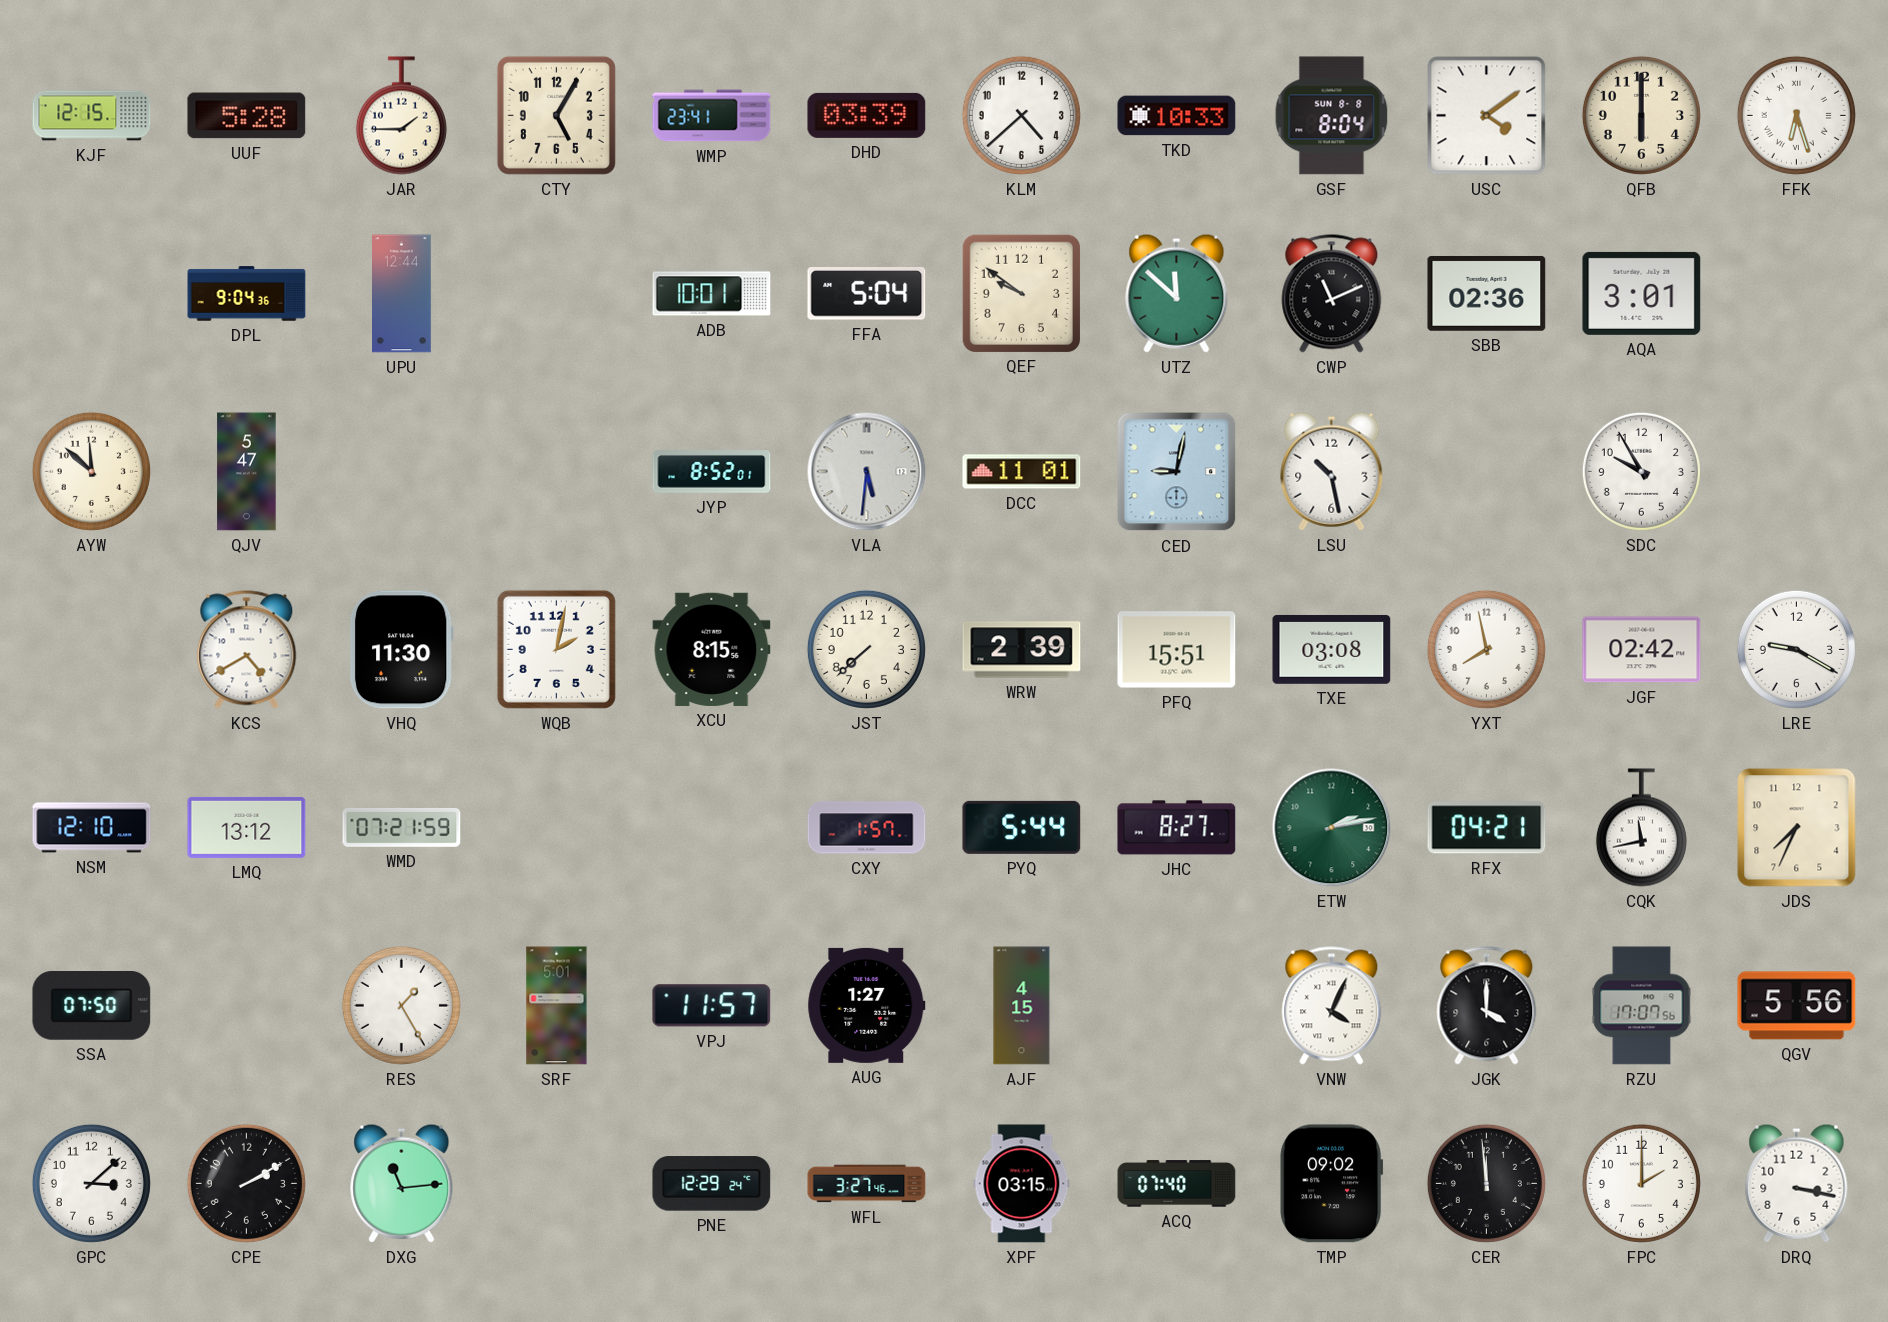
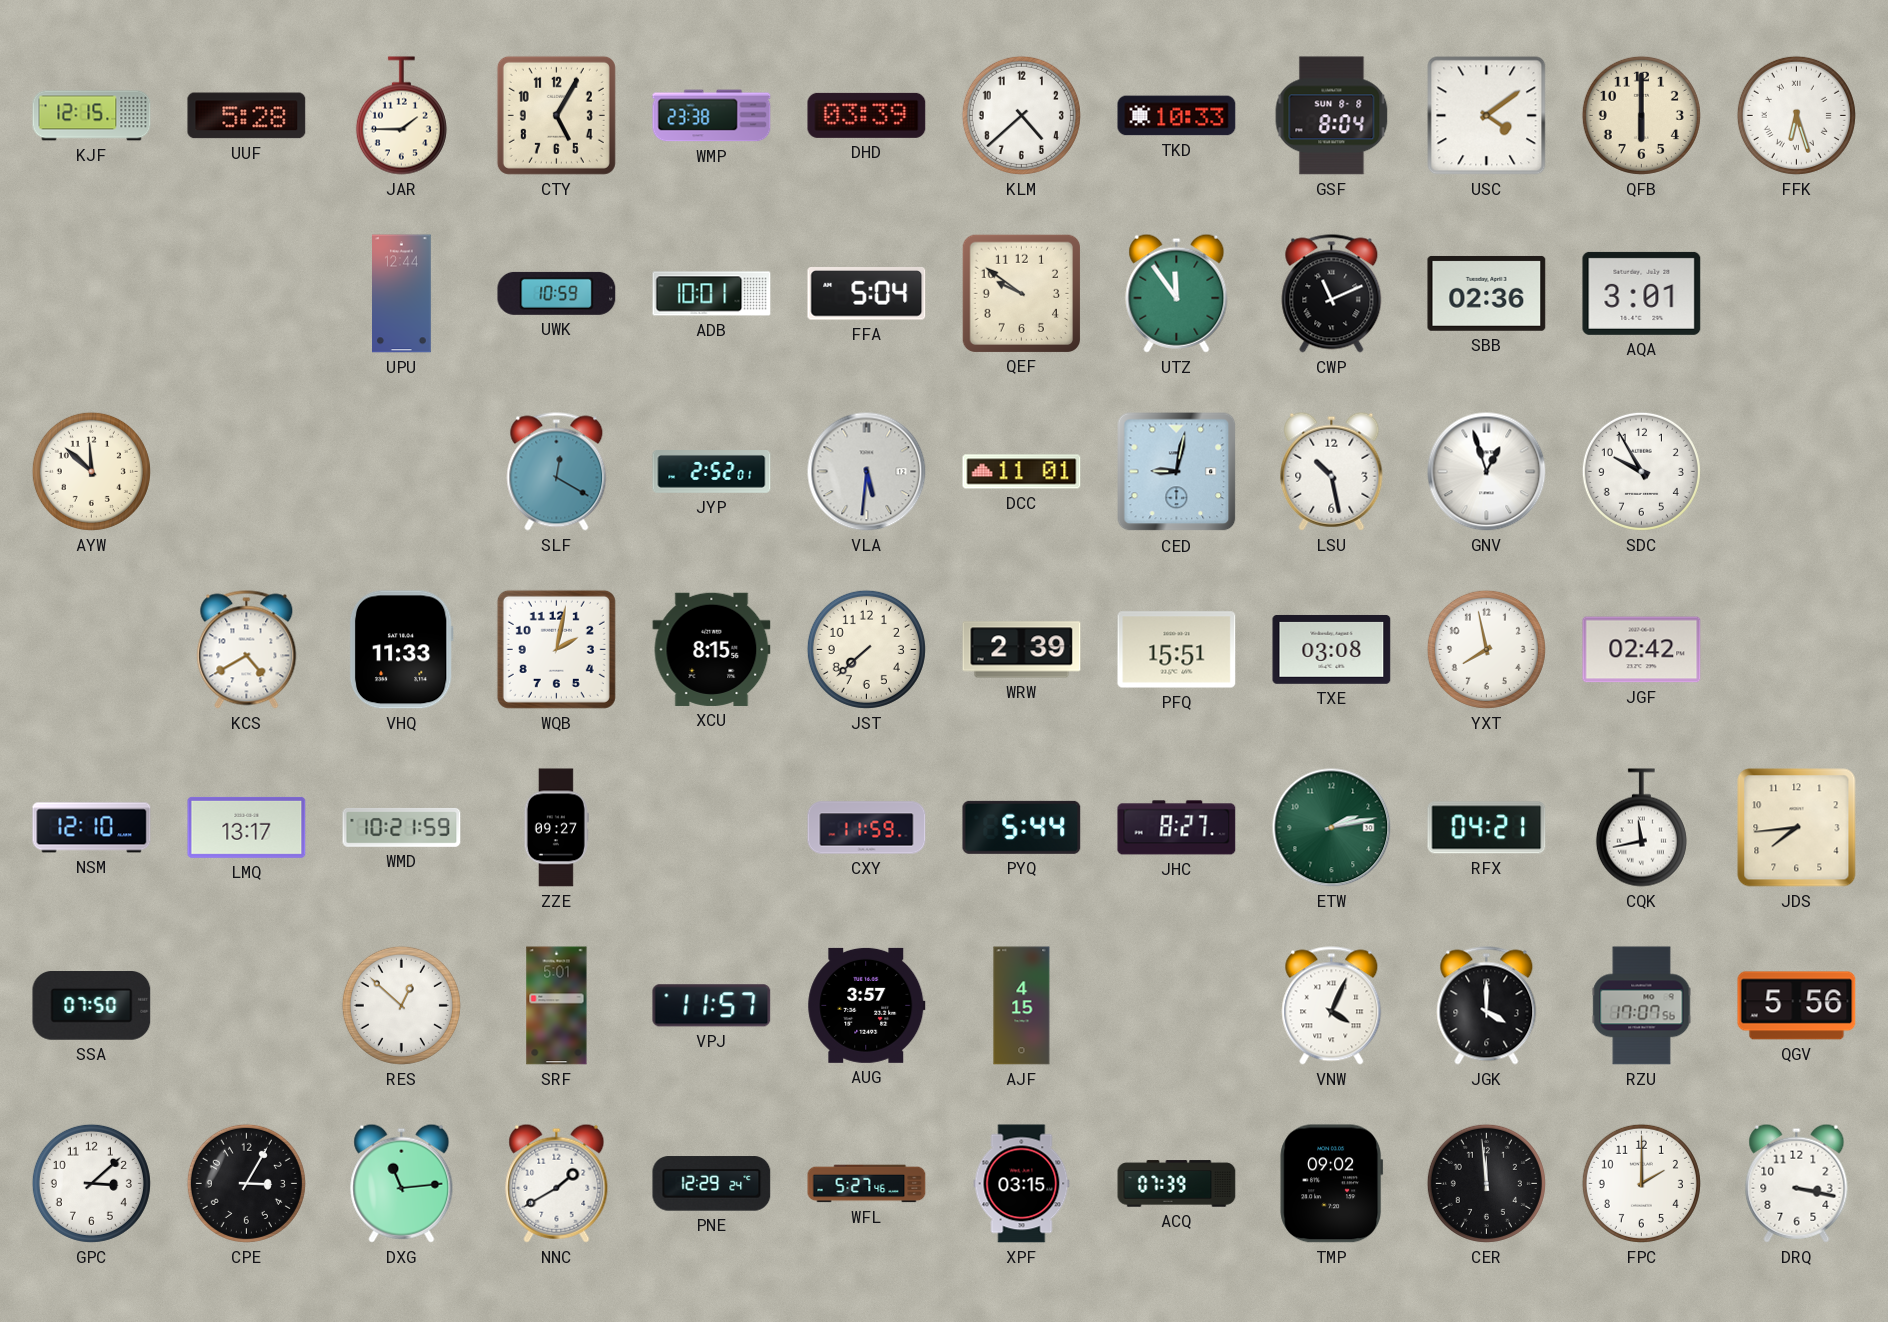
WMP: 23:41 -> 23:38 (712, 116)
DPL: 9:04 -> none (247, 294)
UWK: none -> 10:59 (557, 293)
UTZ: 11:52 -> 11:54 (1177, 293)
QJV: 5:47 -> none (247, 472)
SLF: none -> 12:20 (557, 472)
JYP: 8:52 -> 2:52 (712, 472)
GNV: none -> 12:57 (1487, 472)
VHQ: 11:30 -> 11:33 (401, 650)
LRE: 9:20 -> none (1796, 649)
LMQ: 13:12 -> 13:17 (247, 827)
WMD: 07:21 -> 10:21 (402, 828)
ZZE: none -> 09:27 (556, 828)
CXY: 1:57 -> 11:59 (867, 828)
JDS: 7:34 -> 7:44 (1797, 828)
RES: 1:25 -> 12:52 (401, 1005)
AUG: 1:27 -> 3:57 (867, 1005)
CPE: 2:10 -> 3:05 (246, 1183)
NNC: none -> 1:40 (557, 1183)
WFL: 3:27 -> 5:27 (867, 1184)
ACQ: 07:40 -> 07:39 (1177, 1184)
